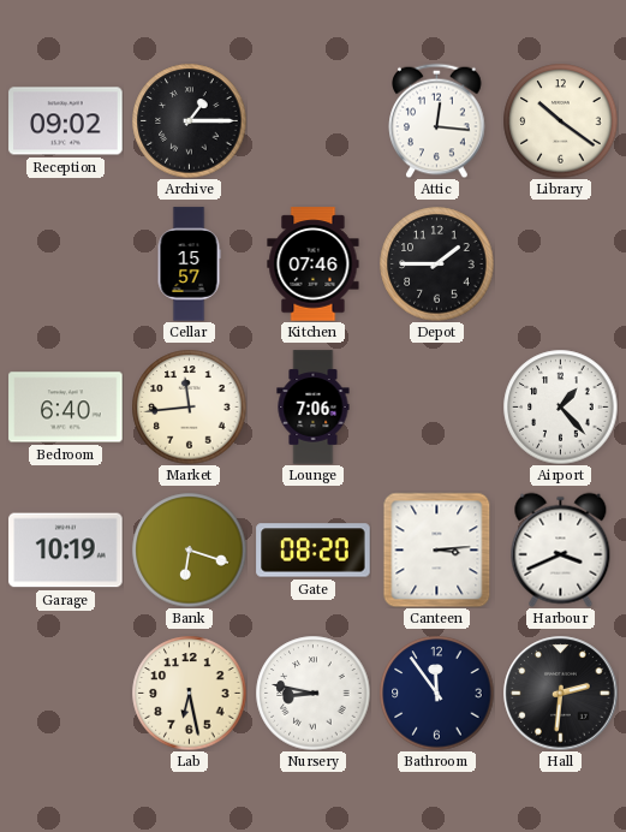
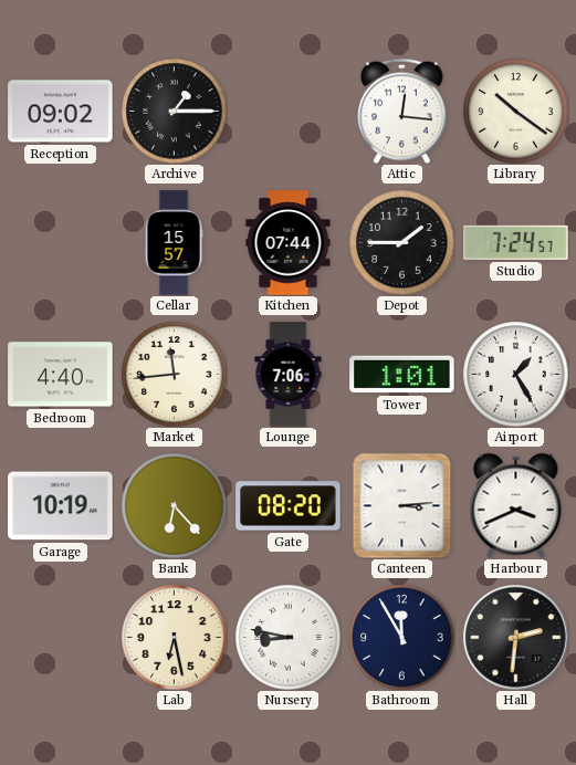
Kitchen: 07:46 -> 07:44 (289, 243)
Studio: none -> 7:24 (516, 242)
Bedroom: 6:40 -> 4:40 (61, 375)
Tower: none -> 1:01 (402, 375)
Airport: 1:23 -> 1:25 (515, 374)
Bank: 6:18 -> 6:23 (174, 505)
Bathroom: 11:54 -> 11:55 (401, 637)
